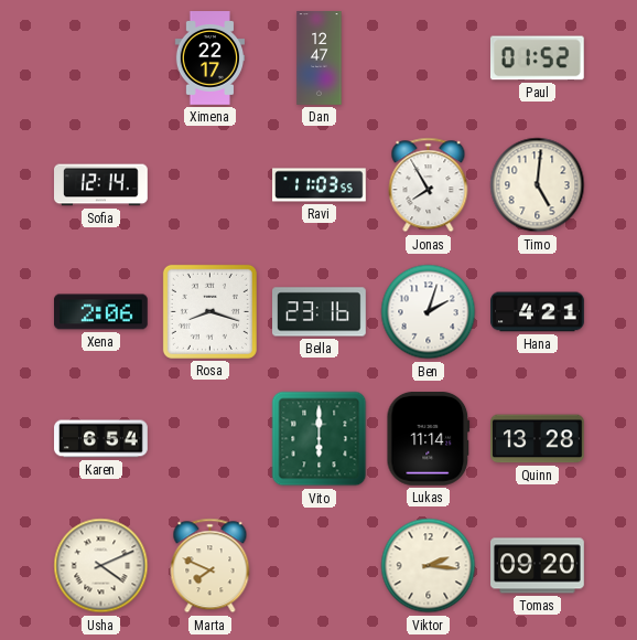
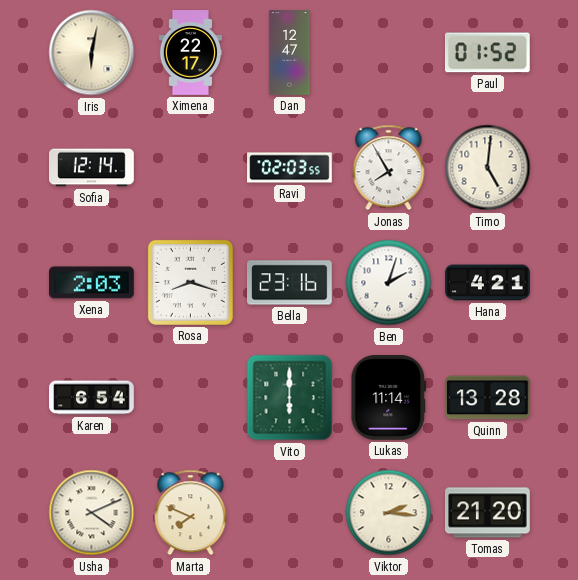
Iris: none -> 6:02 (92, 53)
Ravi: 11:03 -> 02:03 (290, 168)
Xena: 2:06 -> 2:03 (92, 283)
Tomas: 09:20 -> 21:20 (488, 513)
